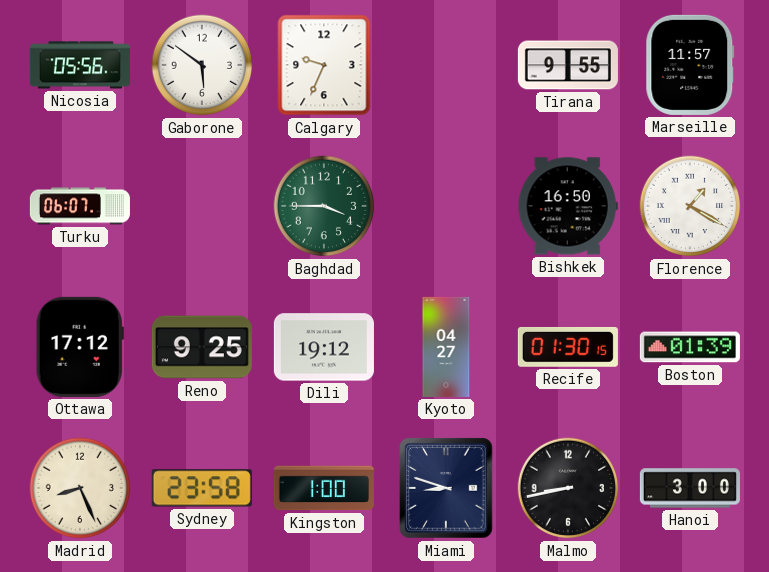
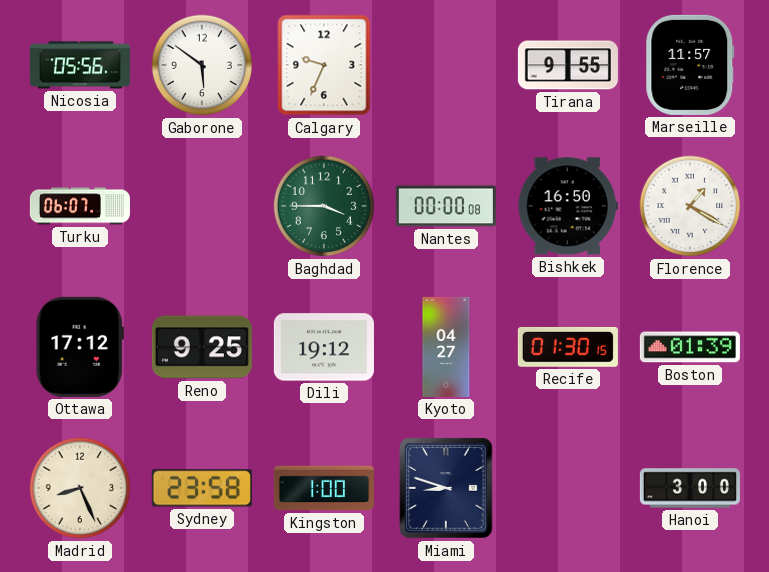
Nantes: none -> 00:00 (446, 206)
Malmo: 8:43 -> none (568, 488)
